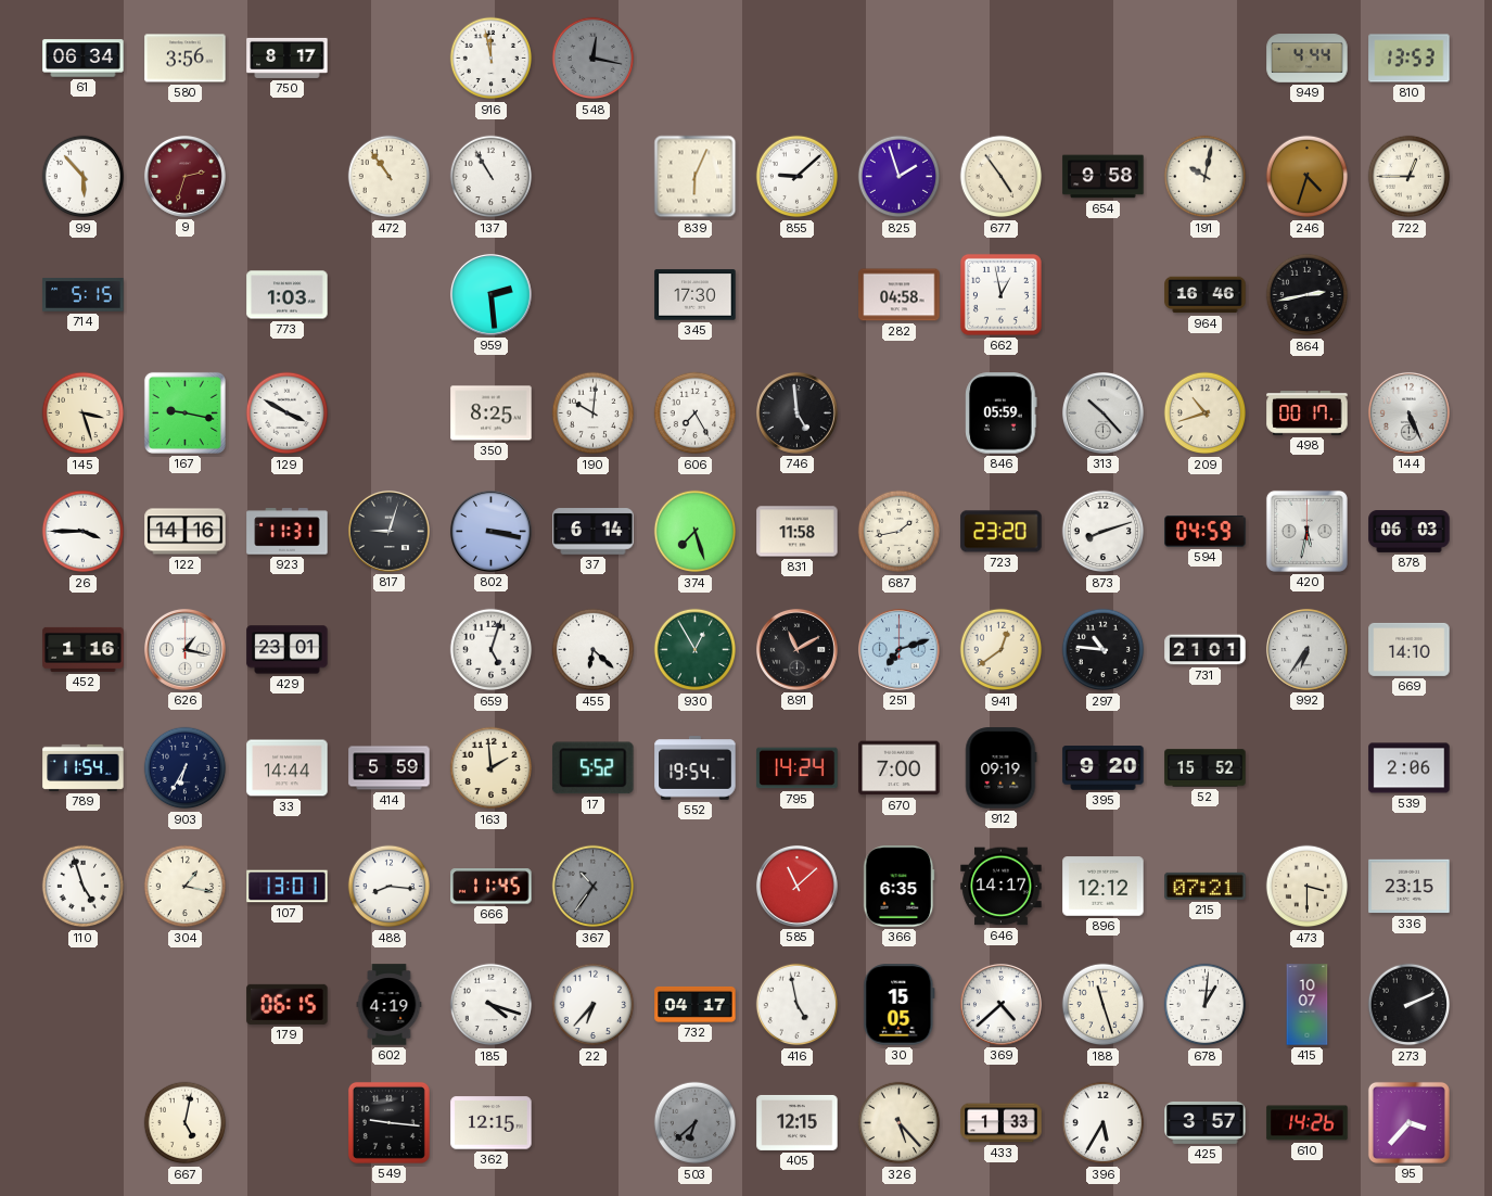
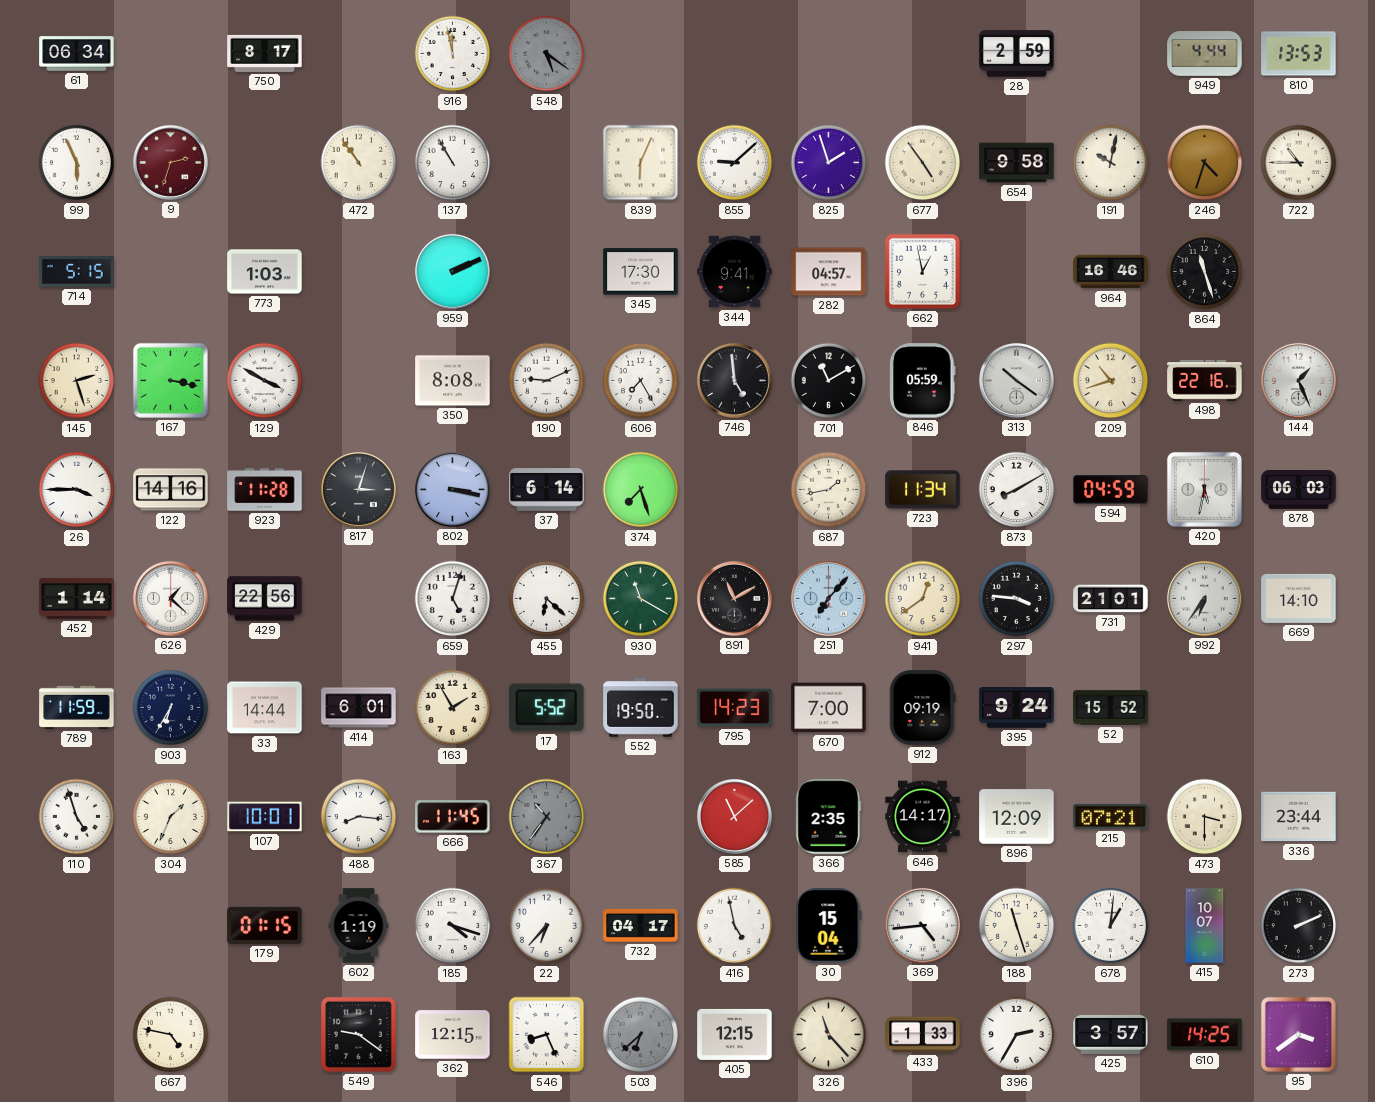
580: 3:56 -> none (186, 59)
548: 12:17 -> 5:21 (547, 54)
28: none -> 2:59 (1017, 54)
99: 5:53 -> 5:56 (77, 163)
722: 12:45 -> 10:45 (1299, 163)
959: 2:29 -> 2:11 (452, 271)
344: none -> 9:41 (735, 272)
282: 04:58 -> 04:57 (829, 272)
864: 2:43 -> 11:27 (1205, 272)
145: 3:27 -> 2:27 (77, 381)
167: 9:17 -> 3:17 (170, 380)
350: 8:25 -> 8:08 (453, 381)
190: 10:01 -> 9:11 (547, 381)
701: none -> 11:10 (829, 381)
313: 10:23 -> 10:21 (1016, 380)
498: 00:17 -> 22:16 (1205, 381)
144: 5:26 -> 1:26 (1298, 380)
923: 11:31 -> 11:28 (265, 490)
817: 9:03 -> 3:03 (358, 489)
831: 11:58 -> none (798, 532)
723: 23:20 -> 11:34 (923, 490)
873: 8:12 -> 8:10 (1017, 490)
452: 1:16 -> 1:14 (77, 598)
626: 1:17 -> 1:22 (170, 598)
429: 23:01 -> 22:56 (265, 599)
930: 12:55 -> 11:20 (641, 599)
251: 7:12 -> 7:07 (828, 598)
297: 10:46 -> 3:46 (1017, 599)
789: 11:54 -> 11:59 (77, 707)
414: 5:59 -> 6:01 (359, 708)
163: 1:59 -> 1:55 (453, 708)
552: 19:54 -> 19:50 (641, 708)
795: 14:24 -> 14:23 (735, 708)
395: 9:20 -> 9:24 (1017, 708)
539: 2:06 -> none (1410, 768)
304: 1:17 -> 1:34 (171, 817)
107: 13:01 -> 10:01 (265, 817)
366: 6:35 -> 2:35 (829, 817)
896: 12:12 -> 12:09 (1017, 817)
336: 23:15 -> 23:44 (1299, 817)
179: 06:15 -> 01:15 (265, 925)
602: 4:19 -> 1:19 (359, 926)
30: 15:05 -> 15:04 (829, 926)
369: 4:38 -> 4:44 (922, 925)
667: 5:02 -> 4:47 (171, 1035)
549: 9:16 -> 9:21 (358, 1034)
546: none -> 8:26 (547, 1035)
326: 5:23 -> 11:23 (829, 1035)
396: 5:35 -> 2:35 (1017, 1035)
610: 14:26 -> 14:25 (1205, 1035)
95: 3:37 -> 3:39 (1298, 1034)
